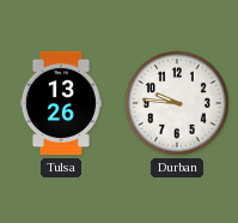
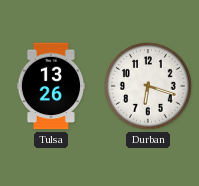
Durban: 9:46 -> 6:18 (149, 87)
